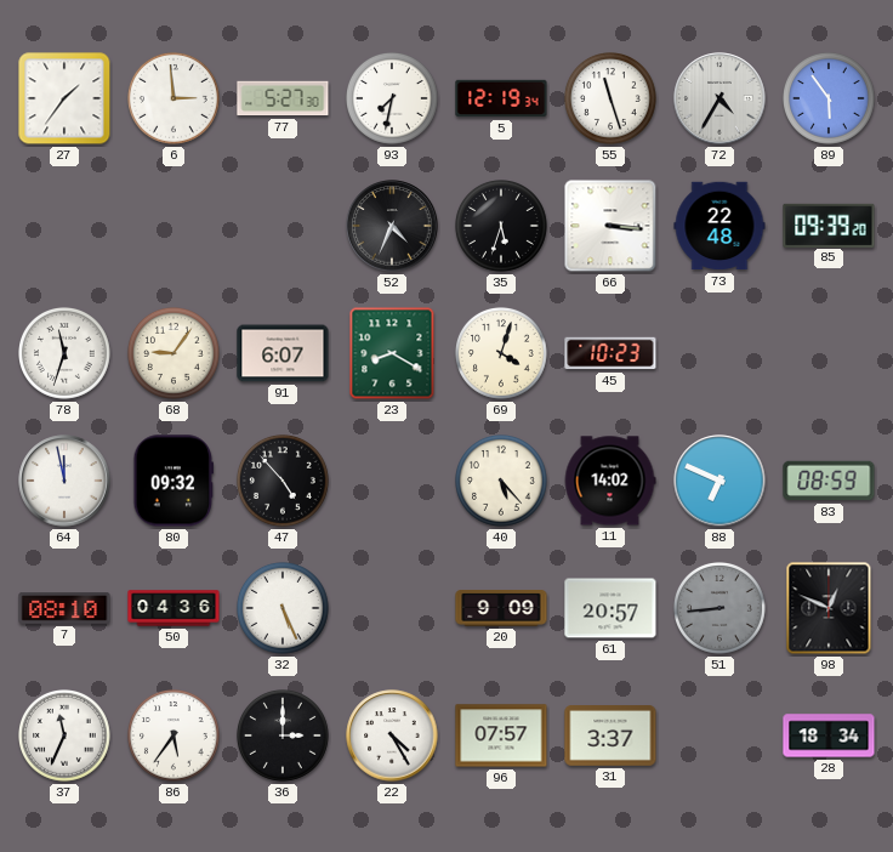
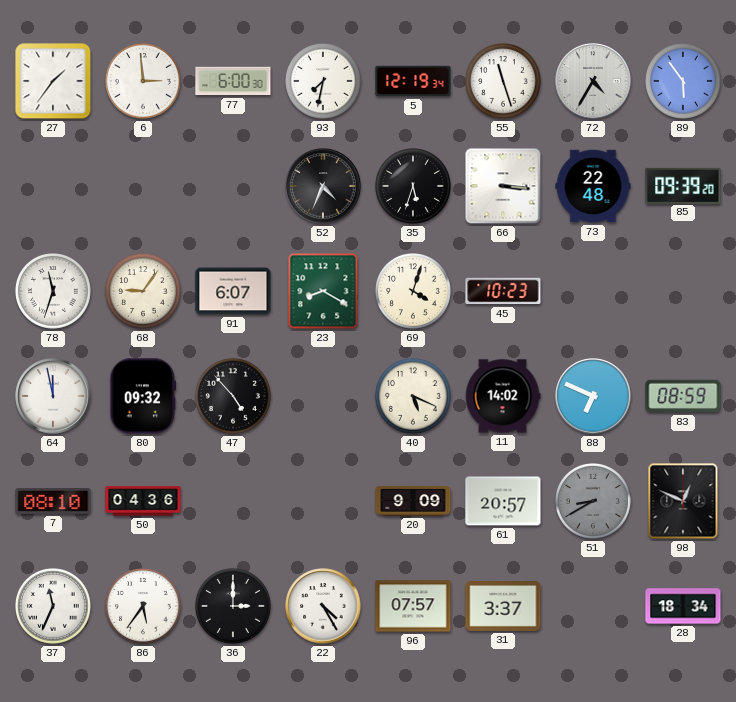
77: 5:27 -> 6:00 (233, 81)
40: 5:23 -> 5:19 (414, 397)
32: 5:26 -> none (284, 609)
51: 8:44 -> 8:40 (594, 502)
